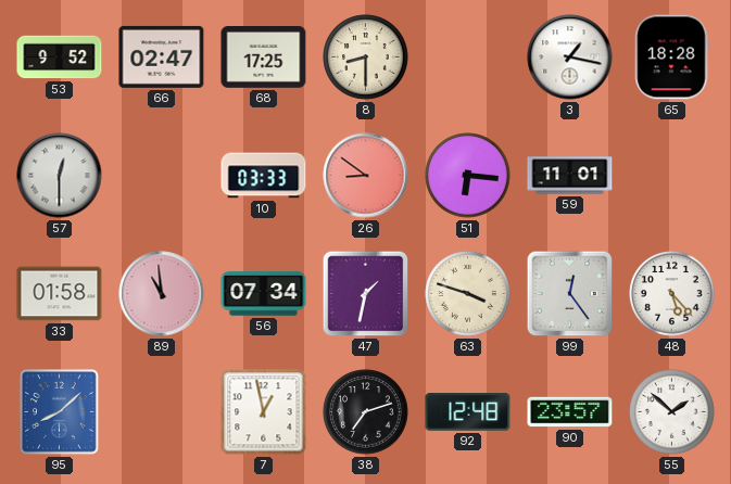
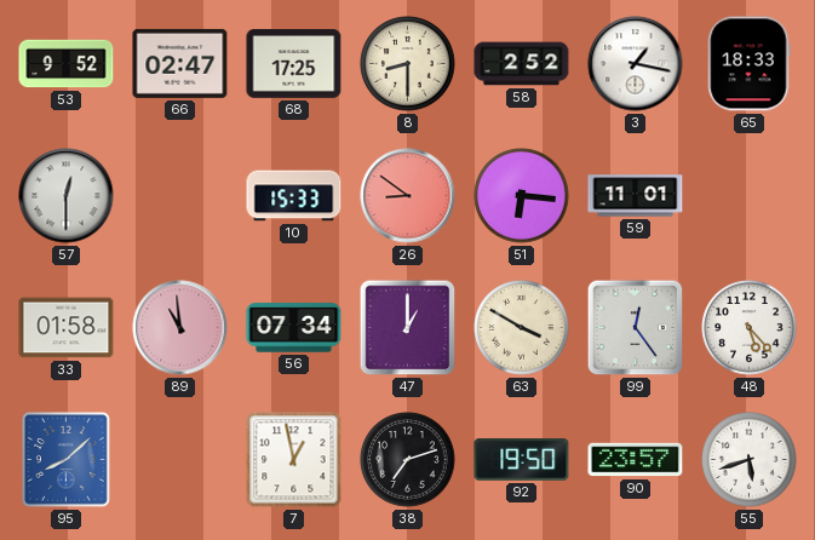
58: none -> 2:52 (522, 64)
65: 18:28 -> 18:33 (748, 64)
10: 03:33 -> 15:33 (294, 196)
47: 1:32 -> 1:00 (408, 328)
63: 3:48 -> 3:50 (522, 328)
92: 12:48 -> 19:50 (522, 460)
55: 1:52 -> 5:42 (750, 460)
